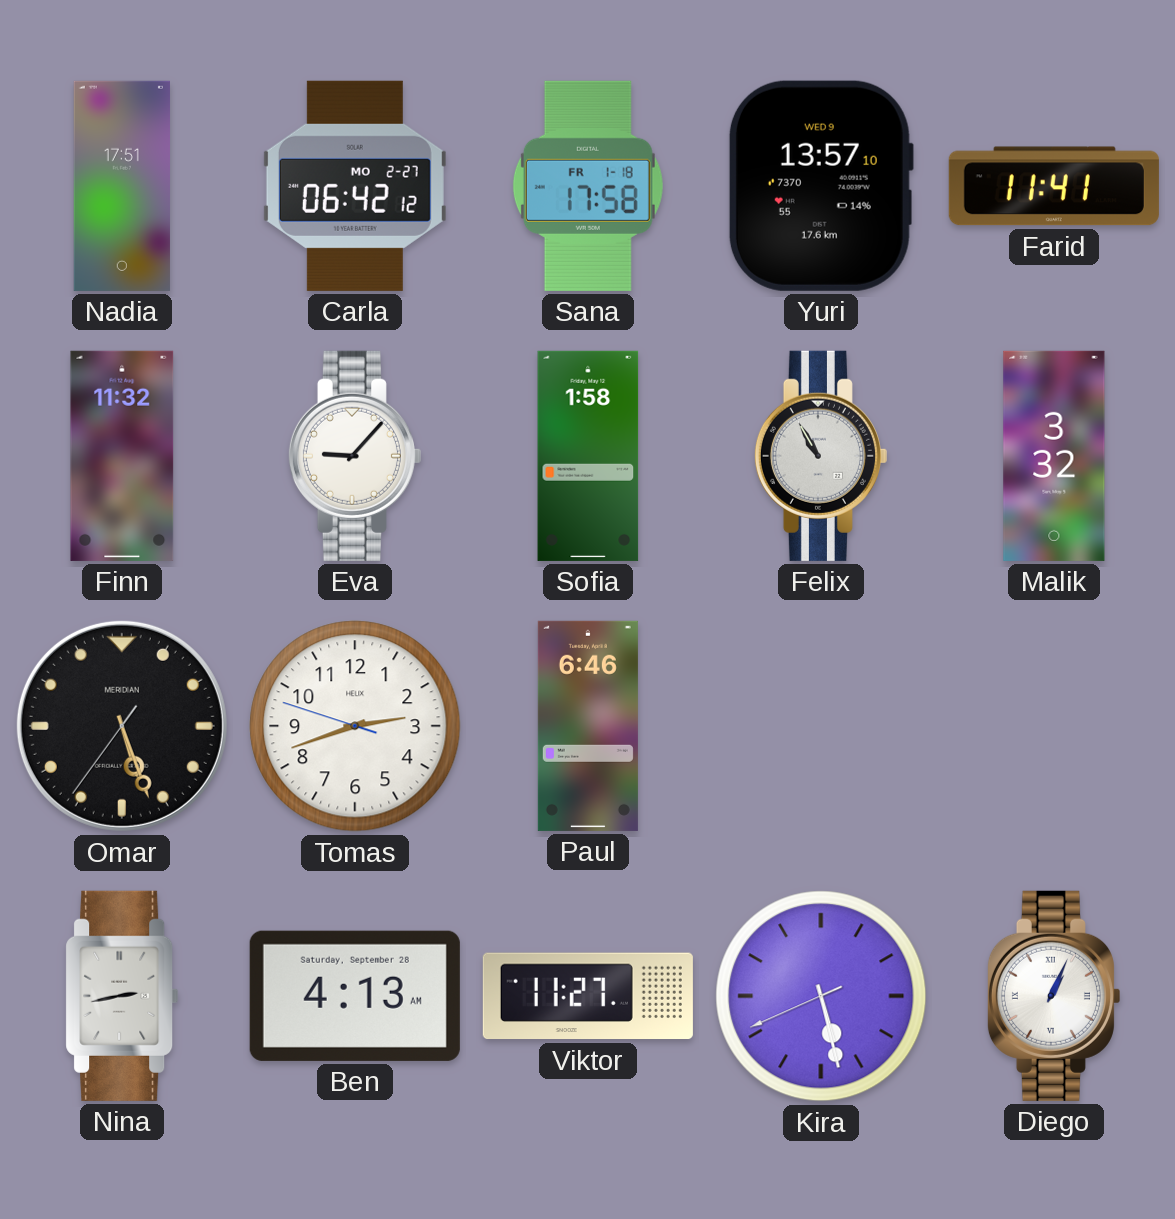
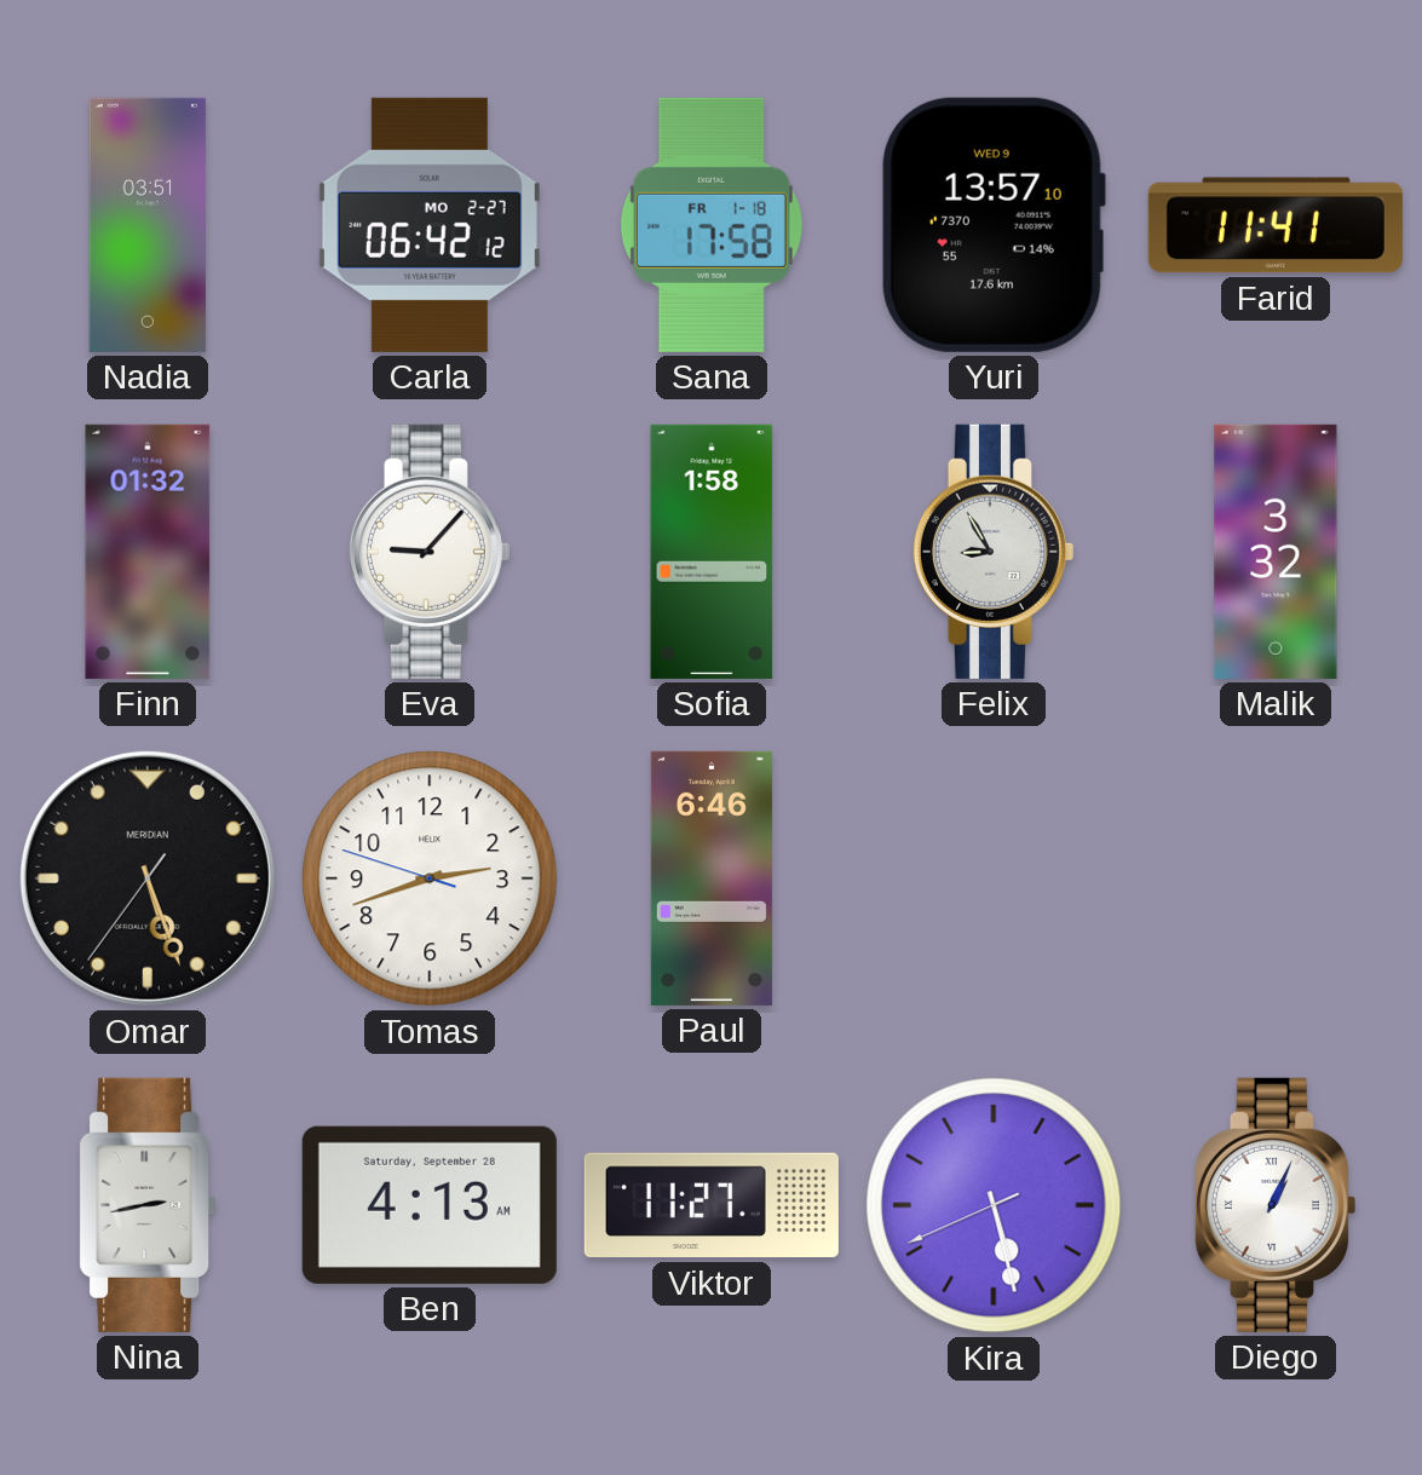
Nadia: 17:51 -> 03:51 (148, 225)
Finn: 11:32 -> 01:32 (148, 552)
Felix: 10:55 -> 8:55 (992, 552)
